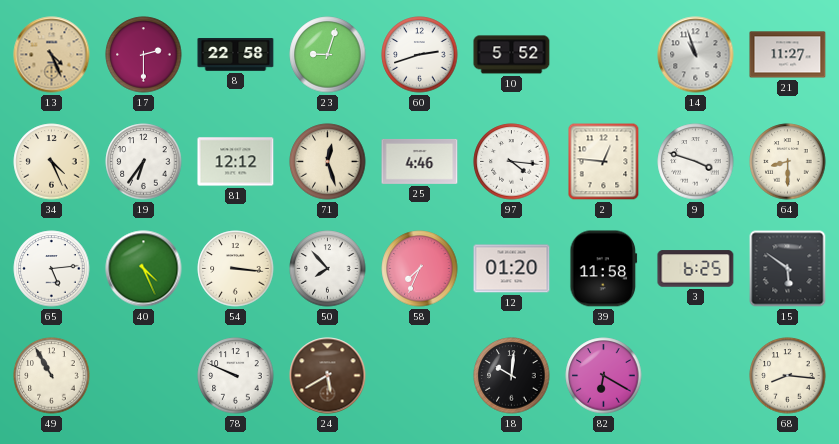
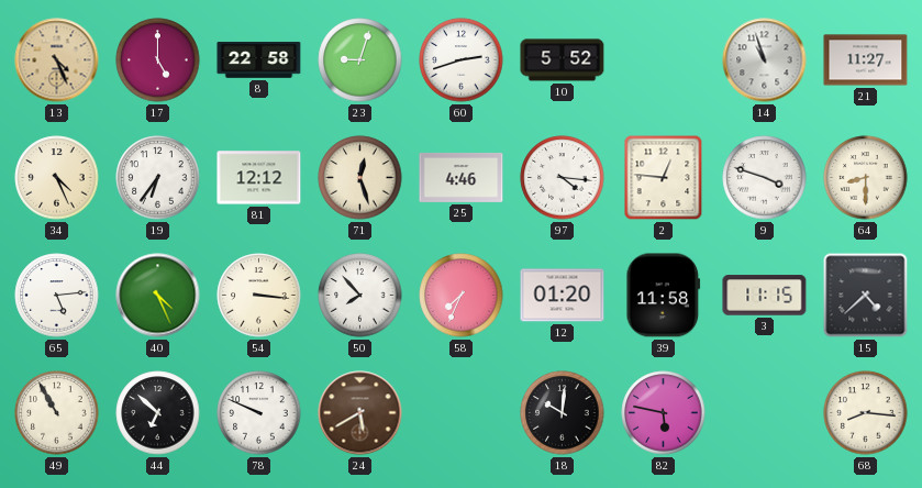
17: 2:30 -> 5:00 (158, 60)
3: 6:25 -> 11:15 (765, 296)
15: 5:51 -> 4:38 (866, 296)
44: none -> 6:52 (158, 413)
82: 6:20 -> 5:47 (664, 413)
